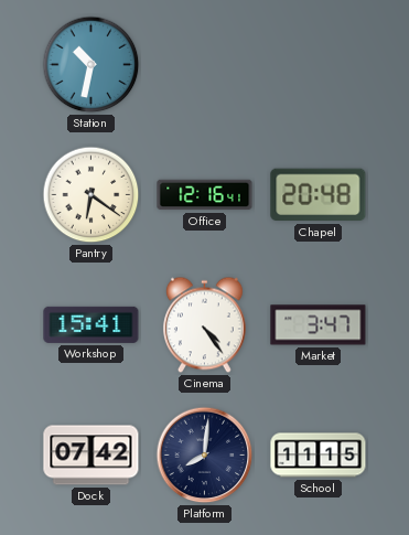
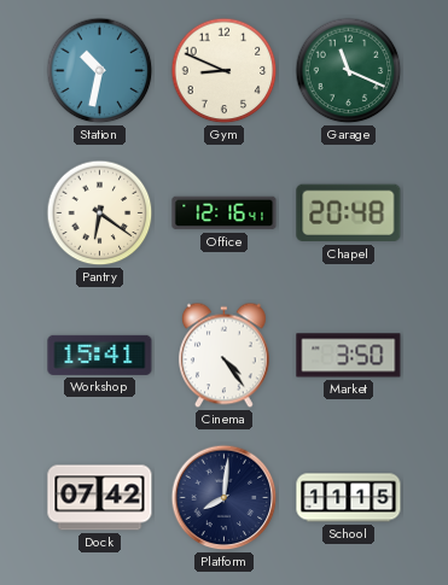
Gym: none -> 8:49 (225, 71)
Garage: none -> 11:19 (349, 71)
Market: 3:47 -> 3:50 (349, 356)
